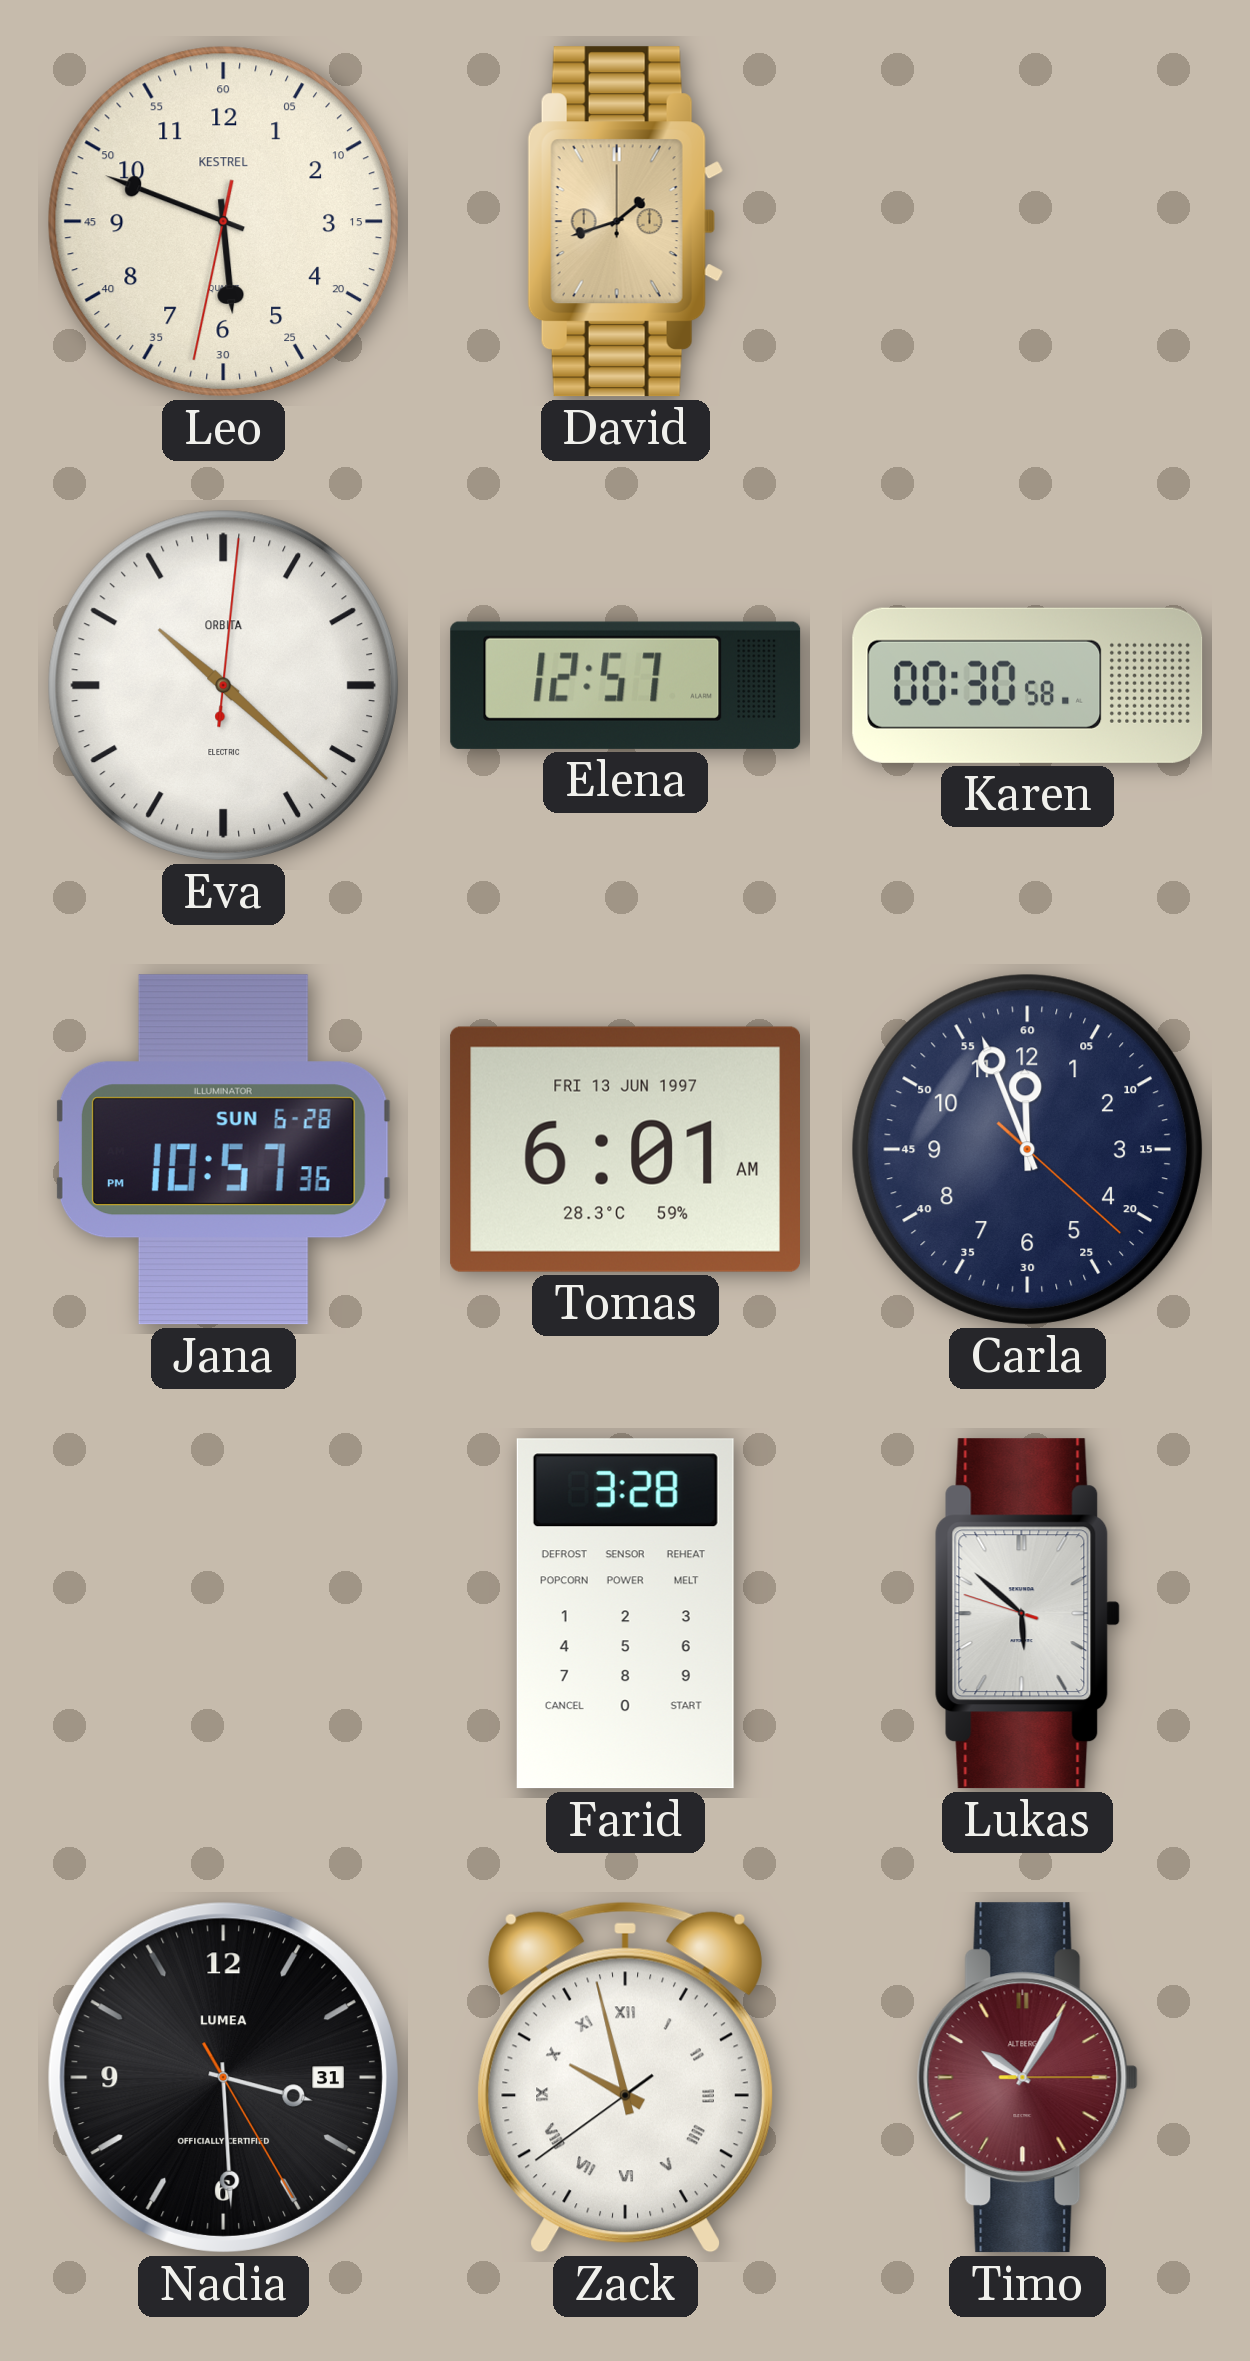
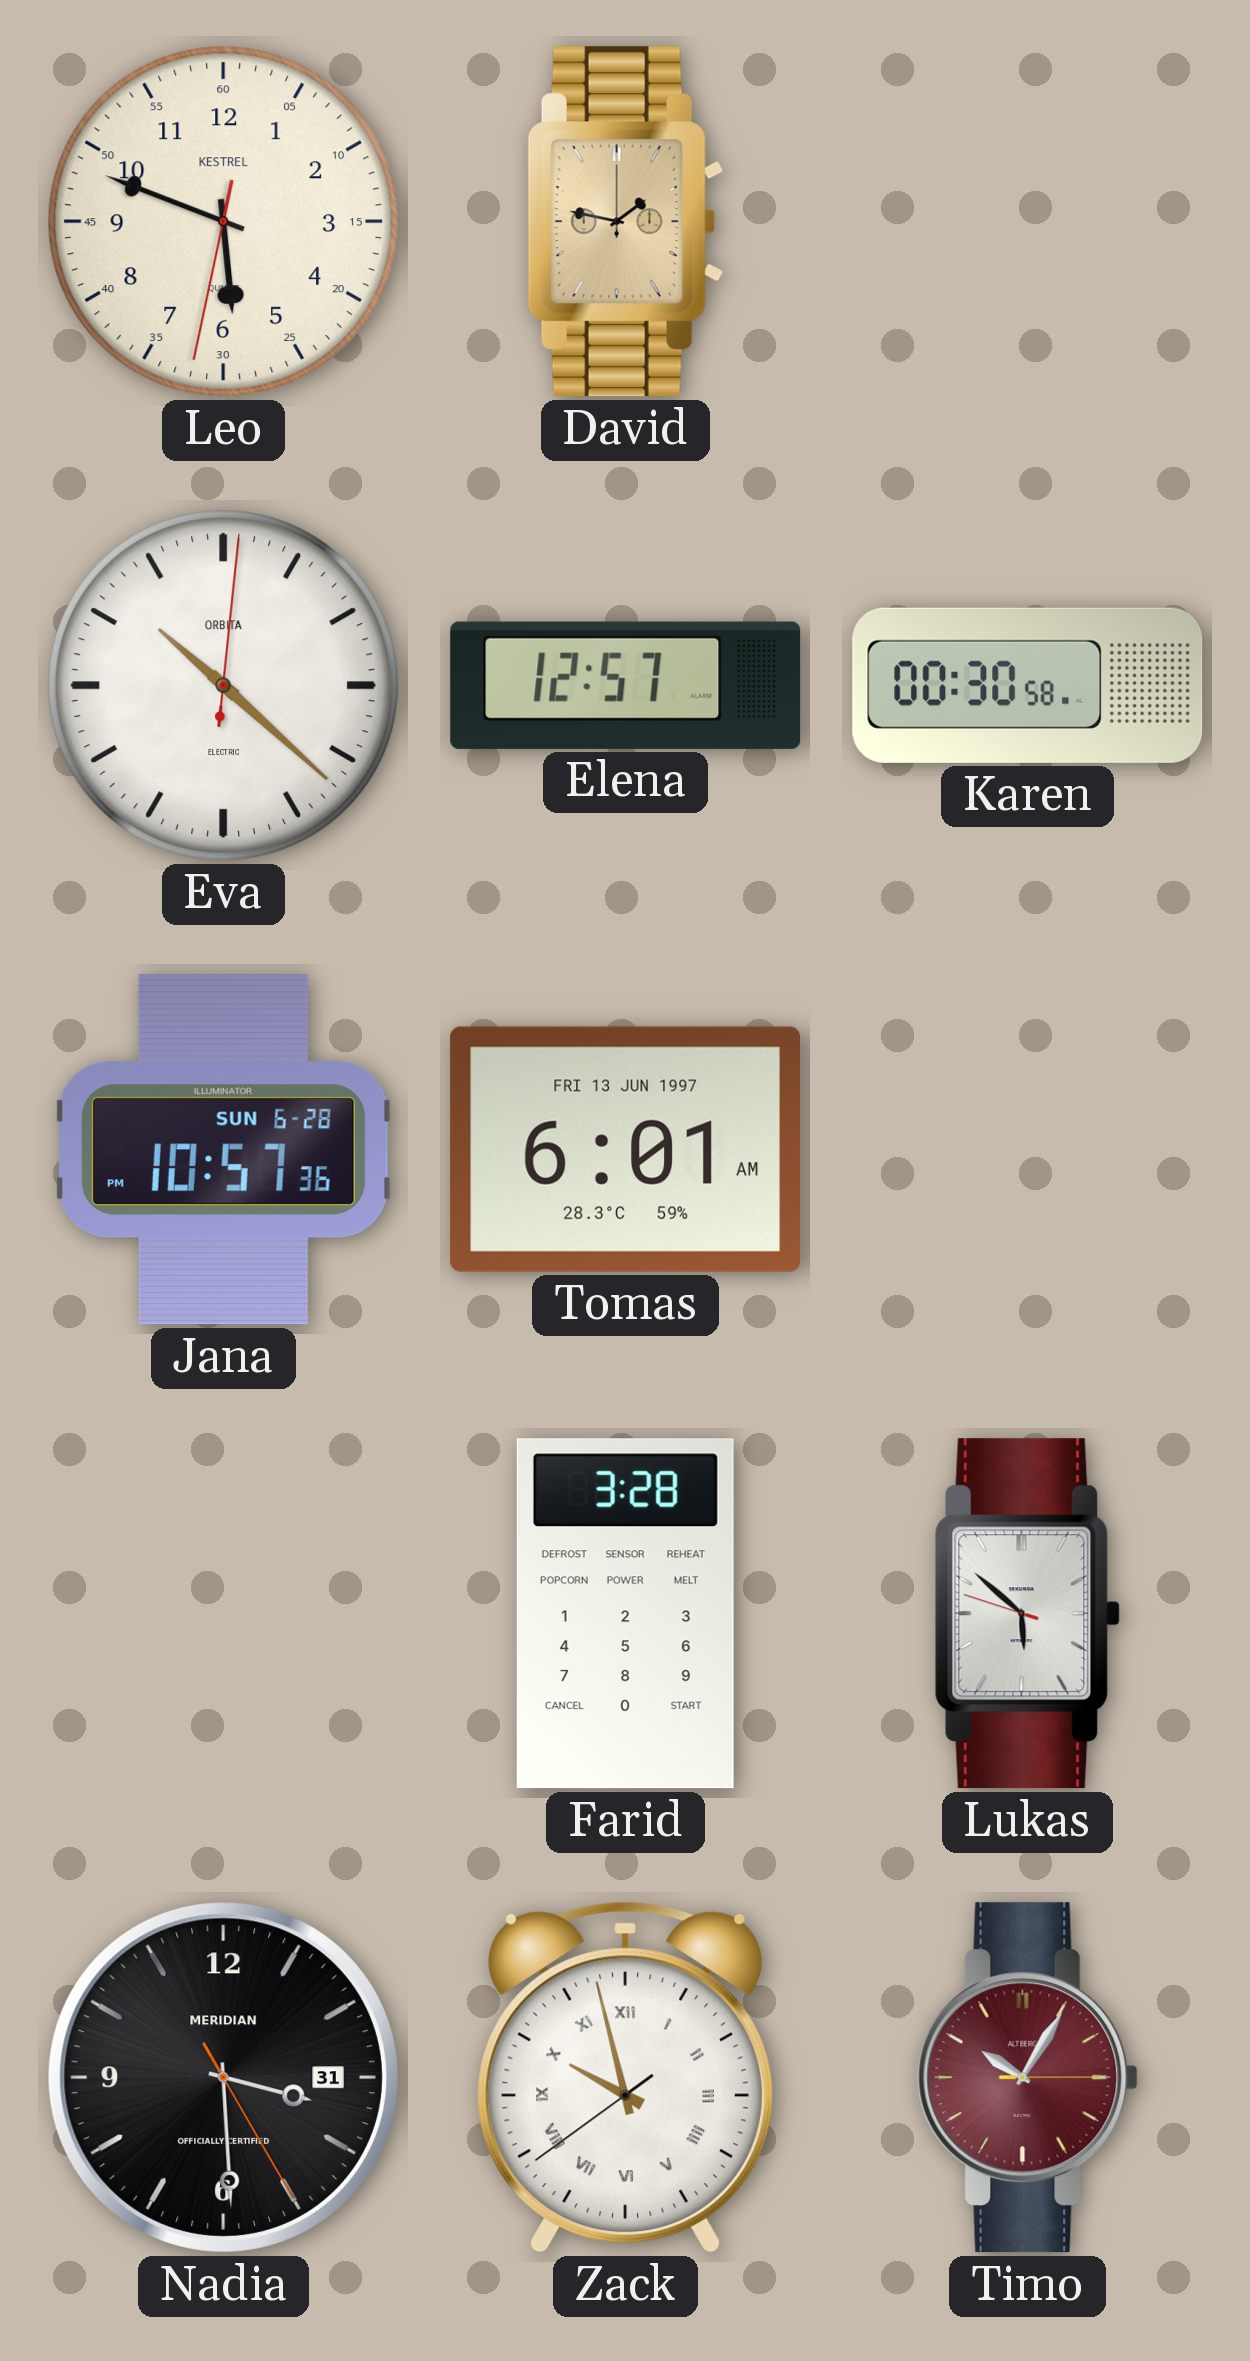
David: 1:42 -> 1:47 (625, 222)
Carla: 11:56 -> none (1027, 1149)
Nadia brand: LUMEA -> MERIDIAN (223, 2077)
